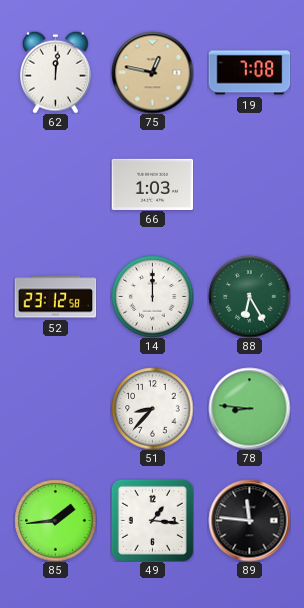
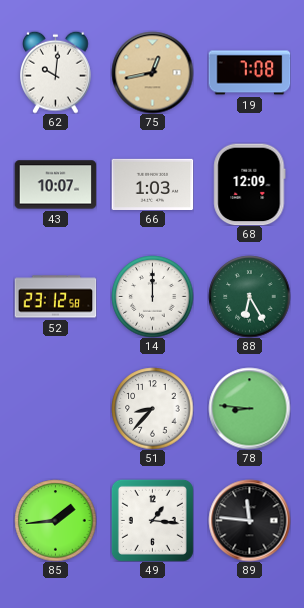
62: 12:01 -> 10:01 (56, 72)
75: 12:47 -> 12:43 (152, 72)
43: none -> 10:07 (55, 185)
68: none -> 12:09 (250, 184)
